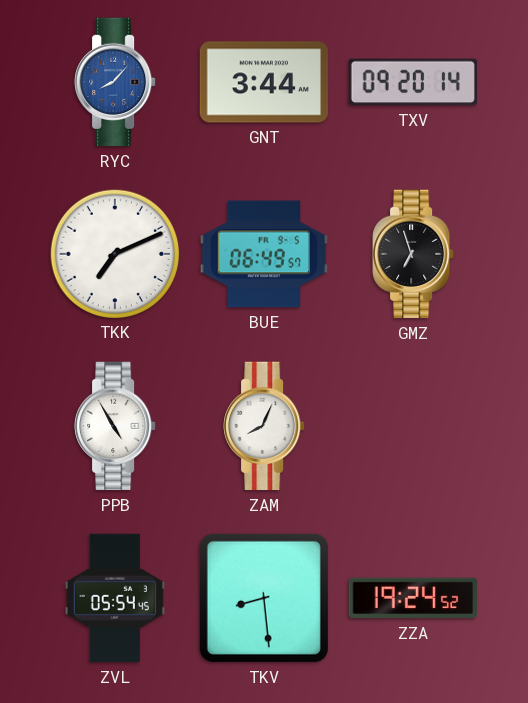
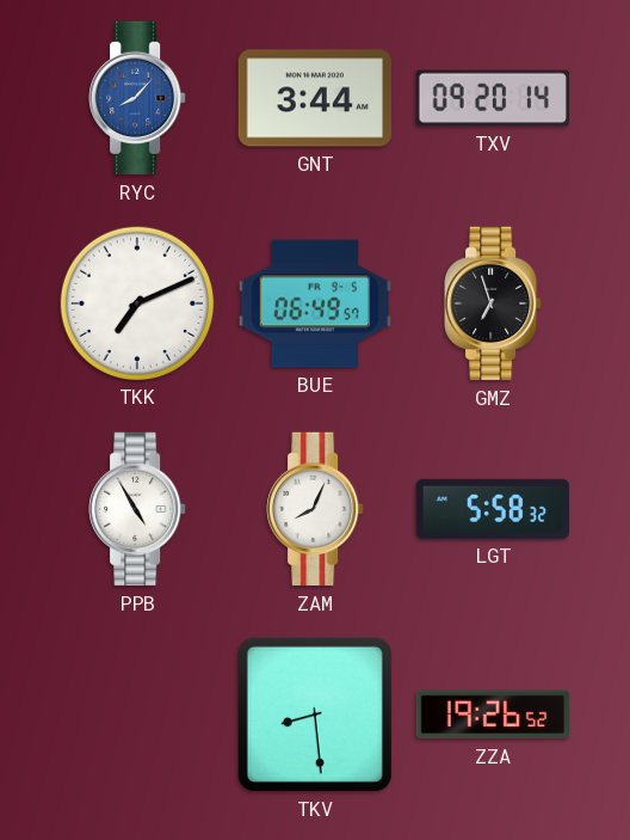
LGT: none -> 5:58 (492, 509)
ZVL: 05:54 -> none (115, 598)
ZZA: 19:24 -> 19:26 (492, 715)
